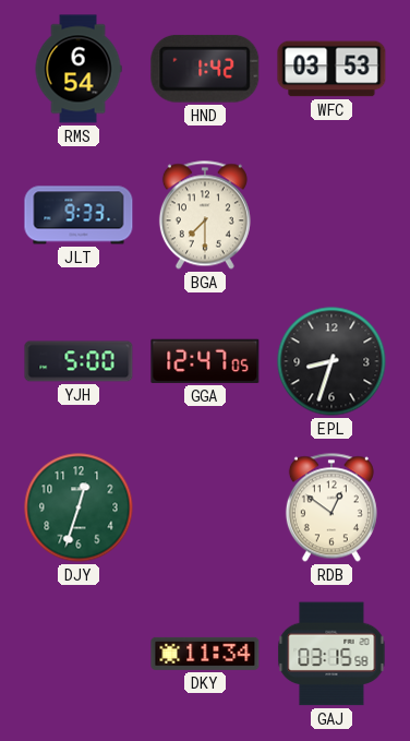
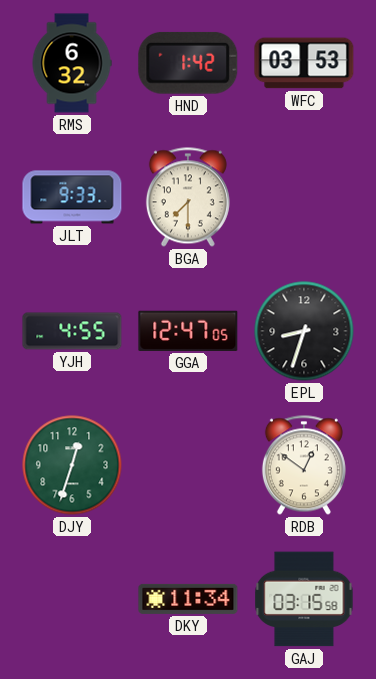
RMS: 6:54 -> 6:32 (72, 63)
YJH: 5:00 -> 4:55 (72, 331)
